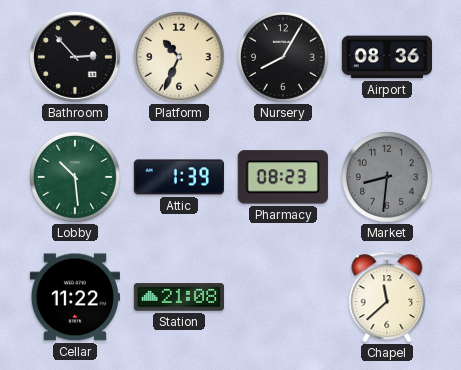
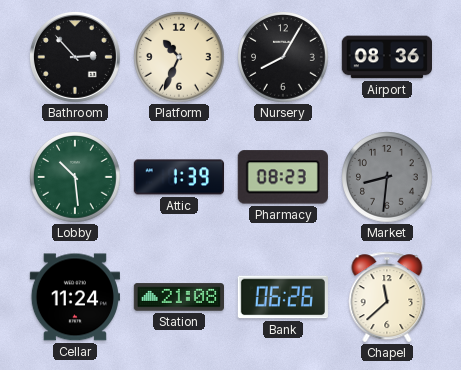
Cellar: 11:22 -> 11:24 (74, 297)
Bank: none -> 06:26 (282, 297)
